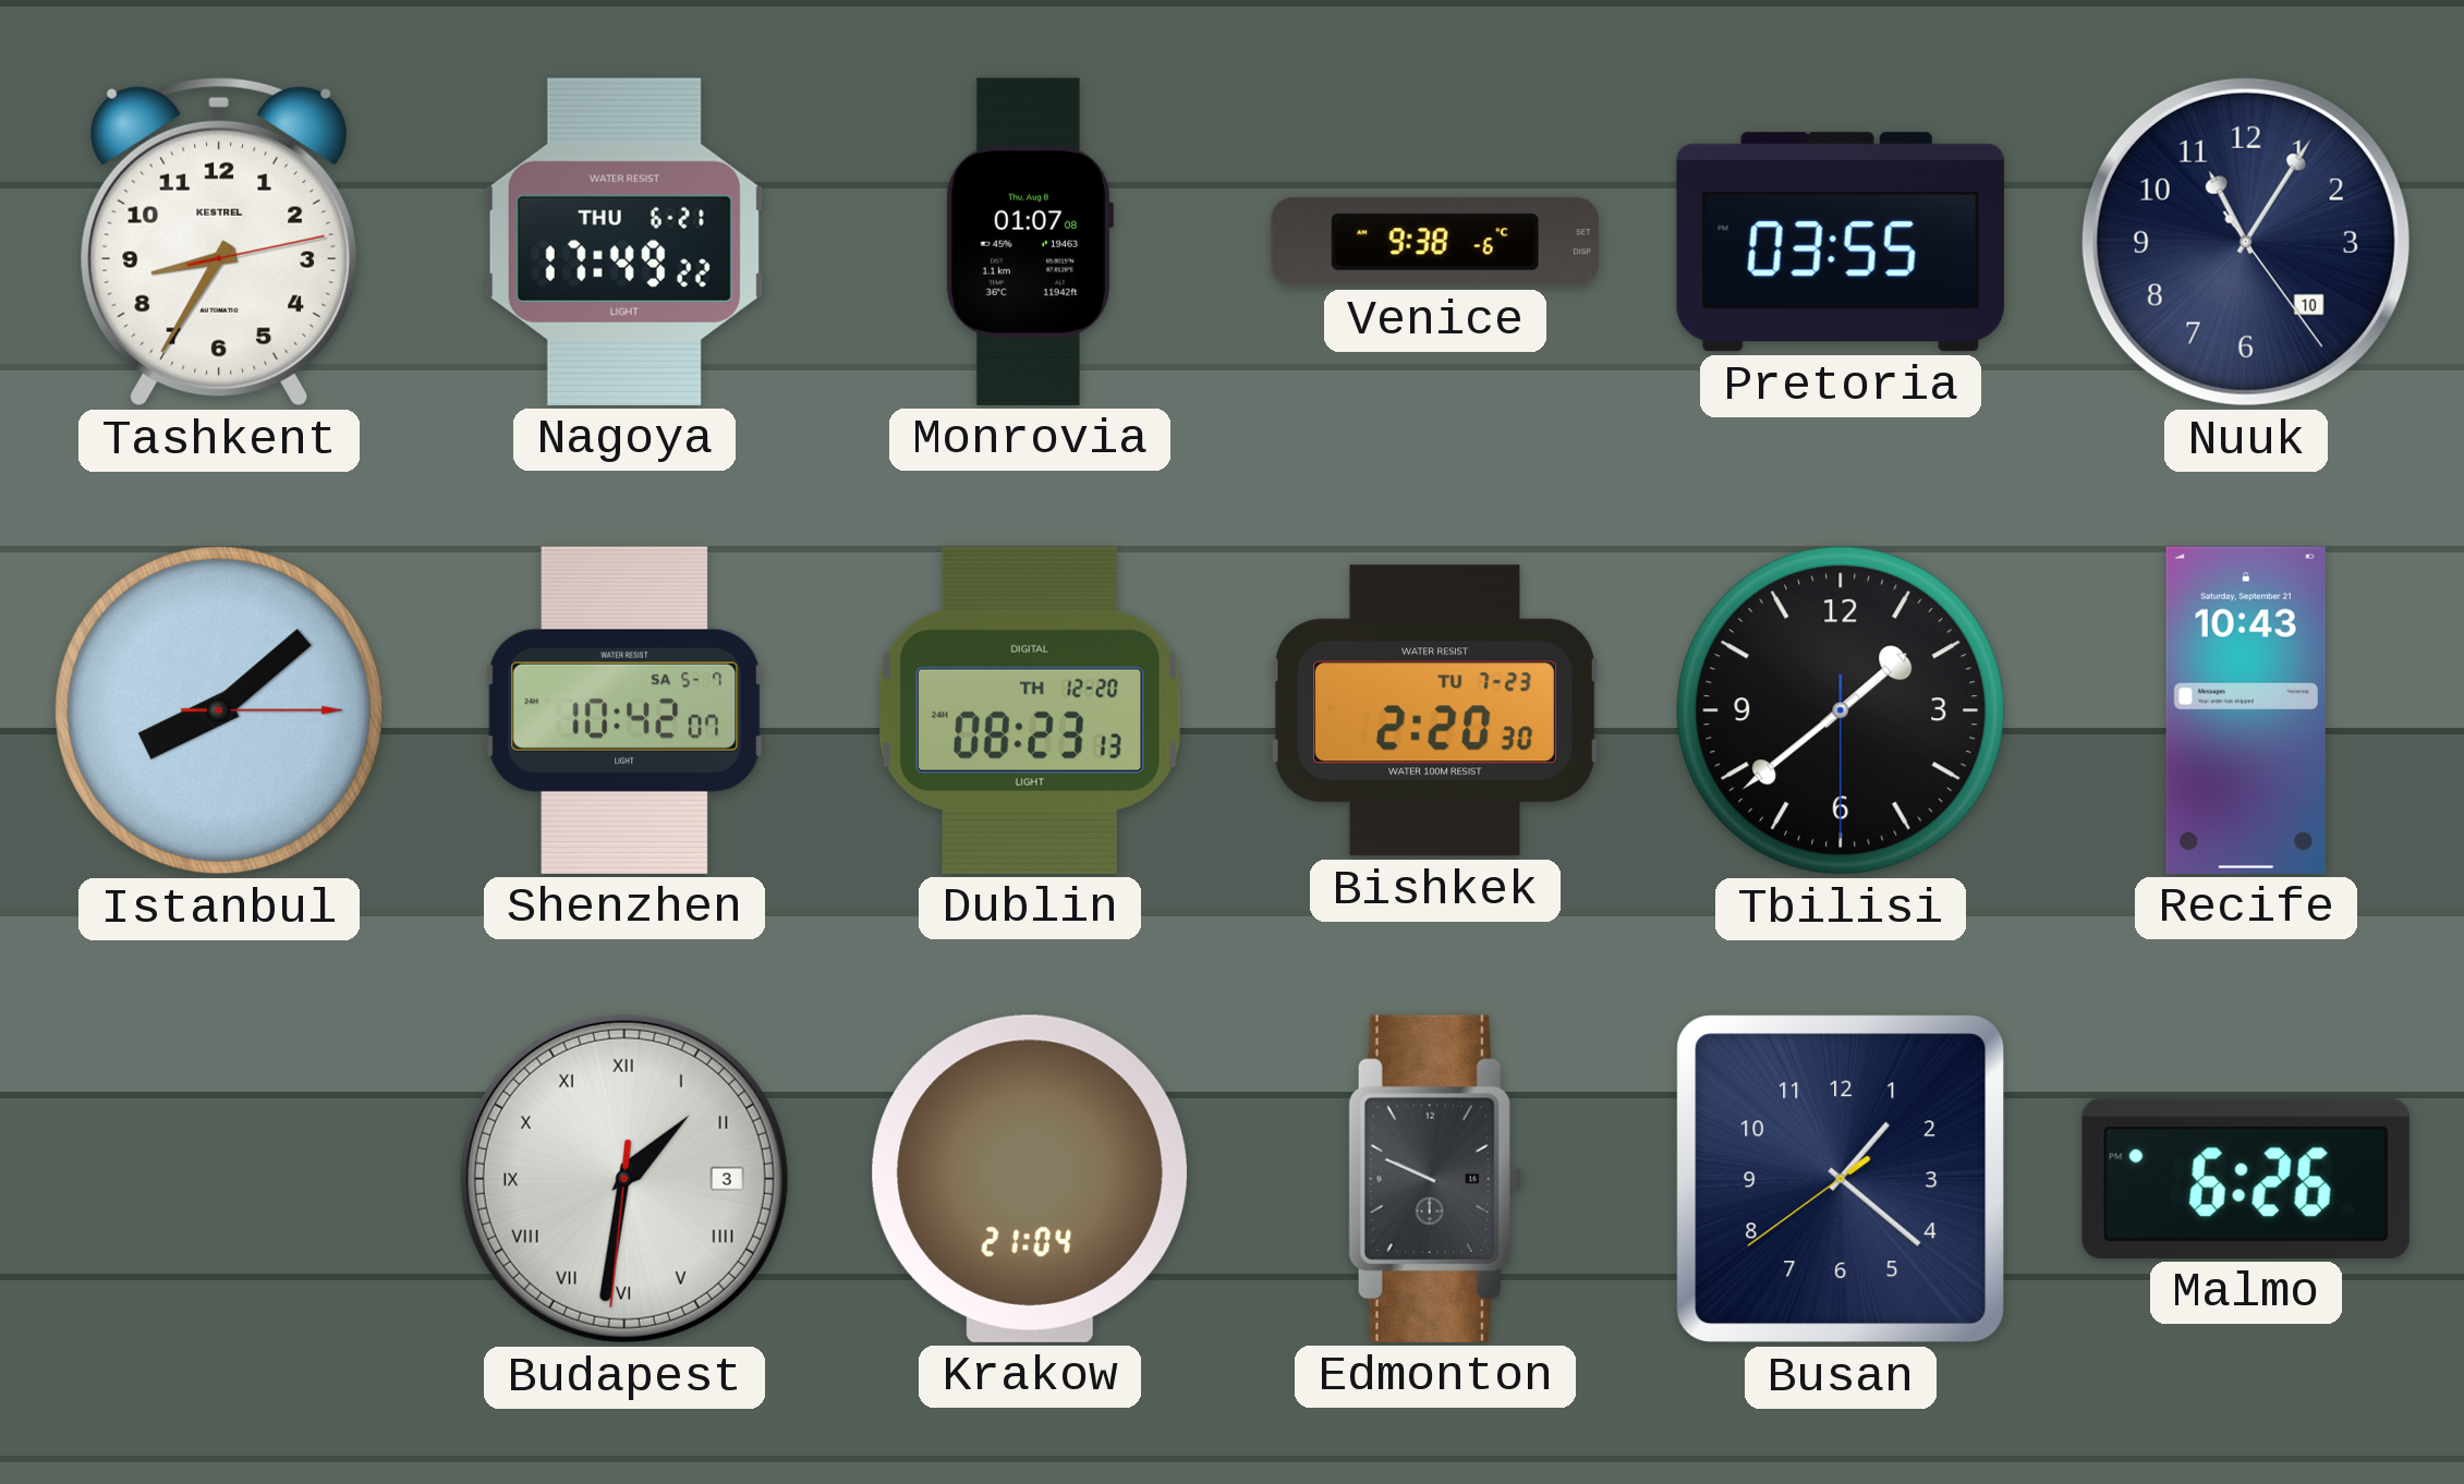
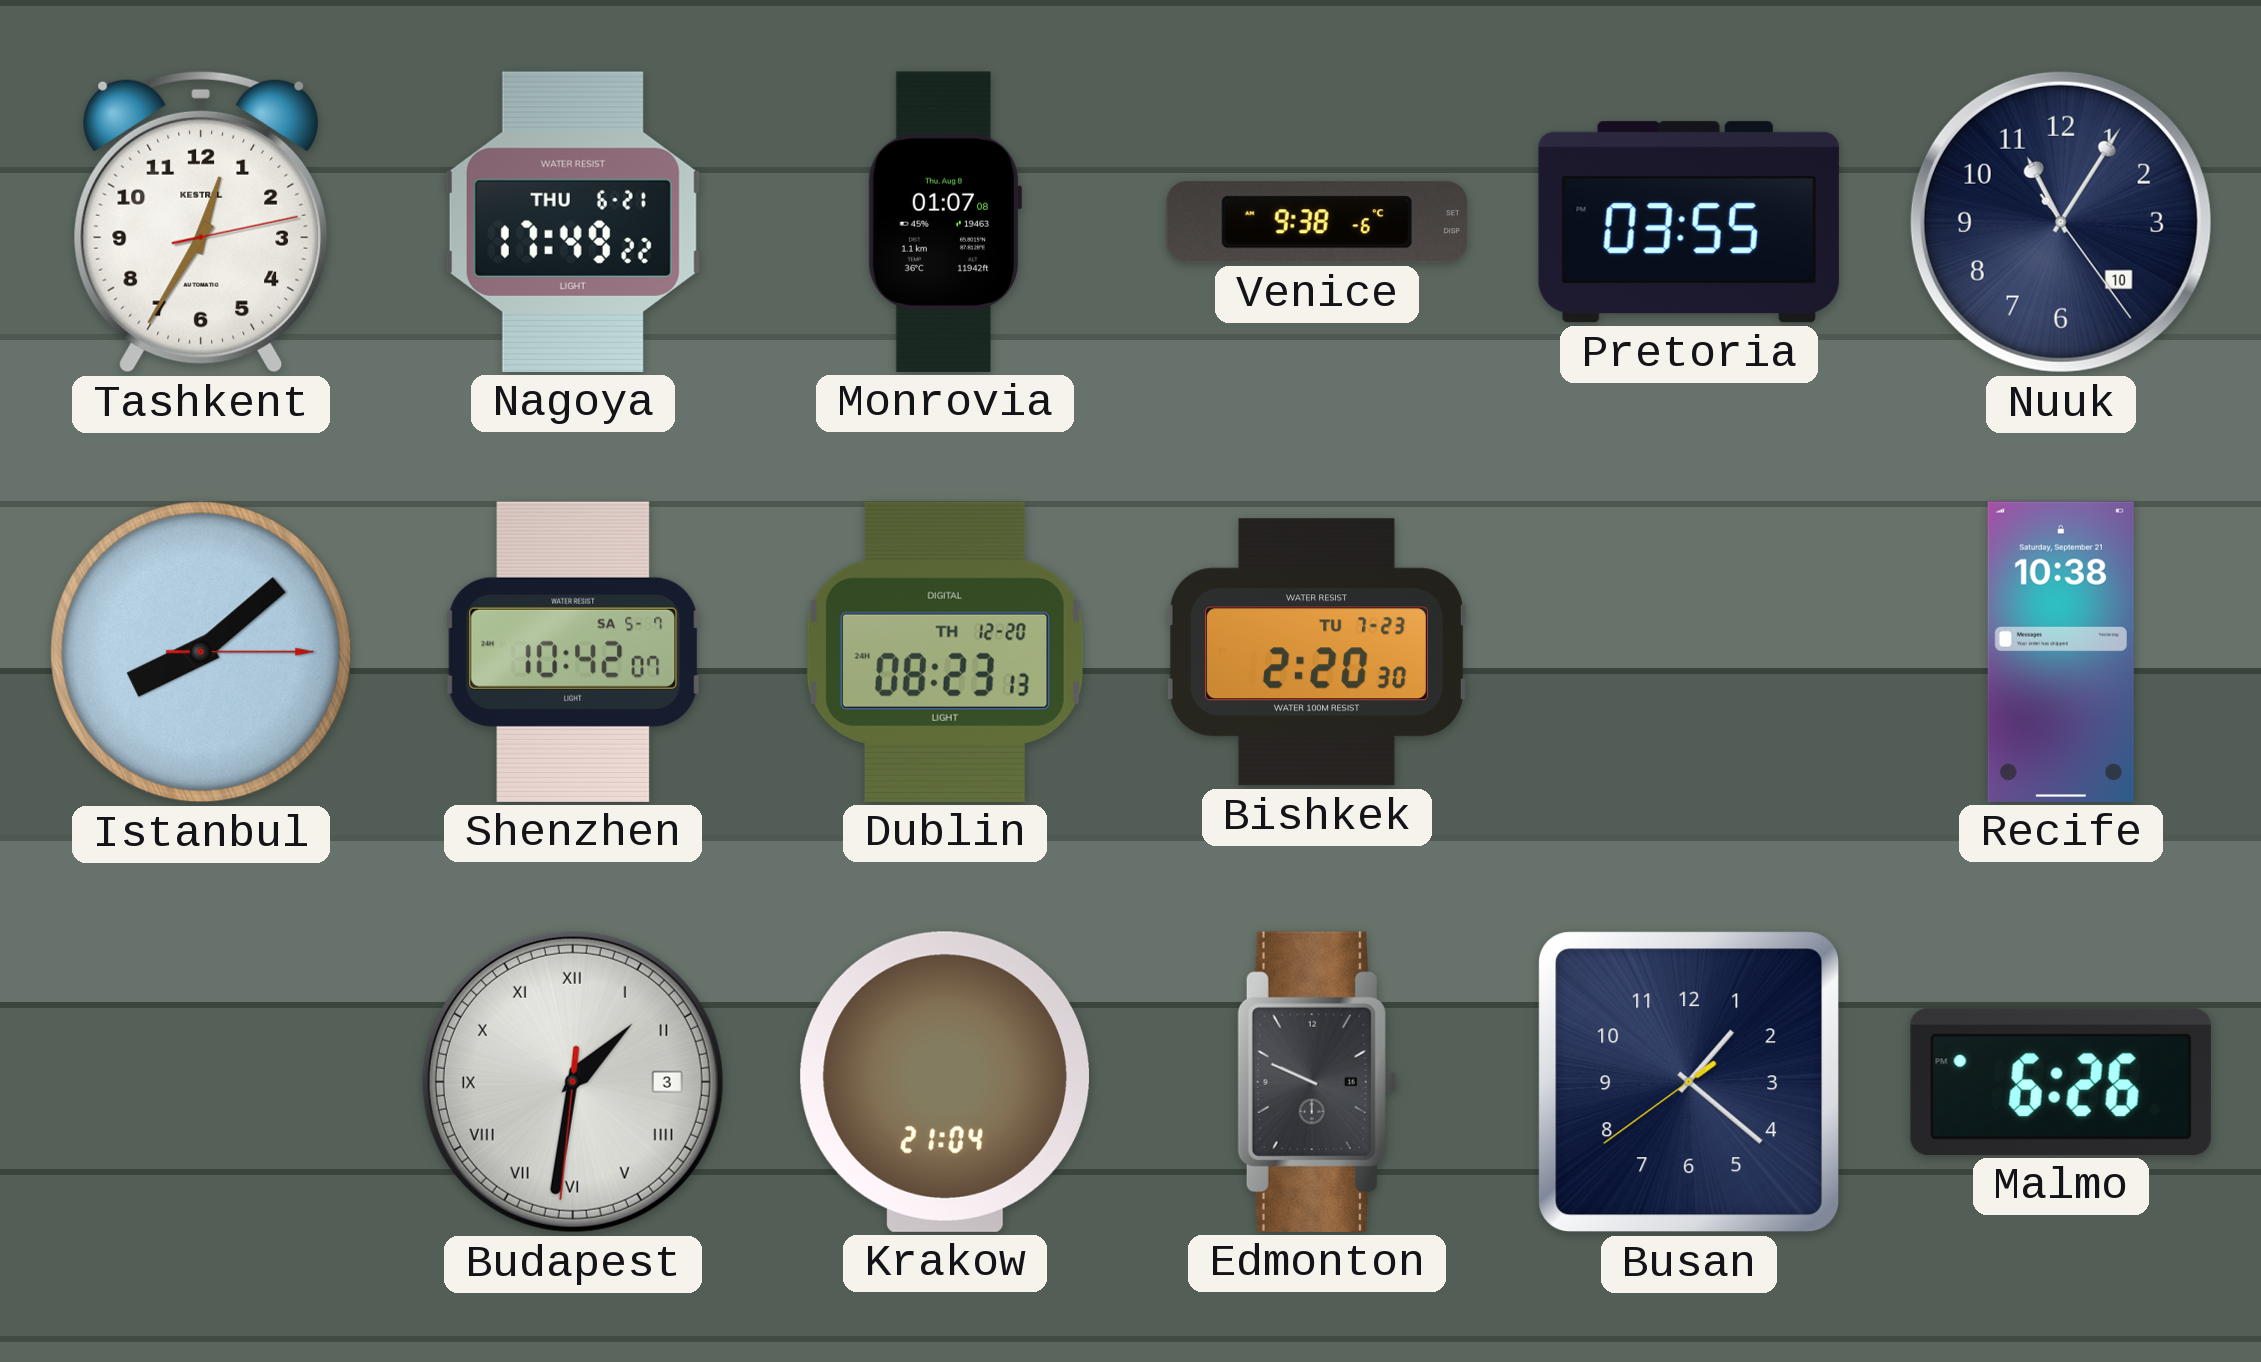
Tashkent: 8:35 -> 12:35 (200, 222)
Tbilisi: 1:38 -> none (1841, 710)
Recife: 10:43 -> 10:38 (2061, 652)
